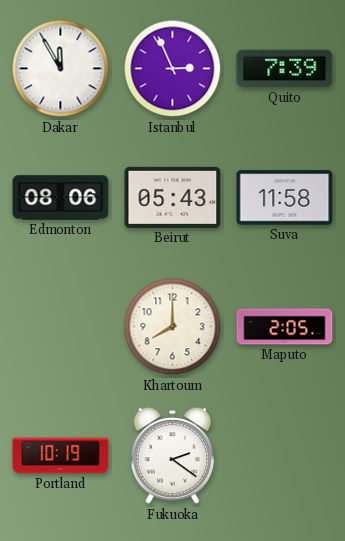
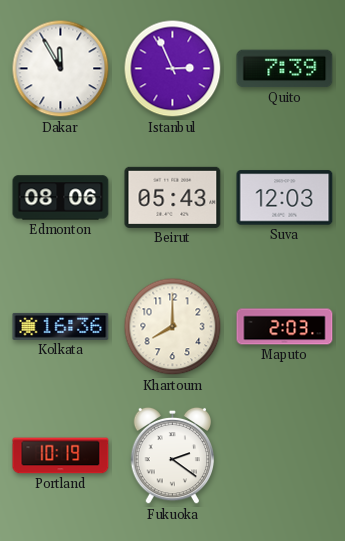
Suva: 11:58 -> 12:03 (285, 198)
Kolkata: none -> 16:36 (61, 326)
Maputo: 2:05 -> 2:03 (285, 327)
